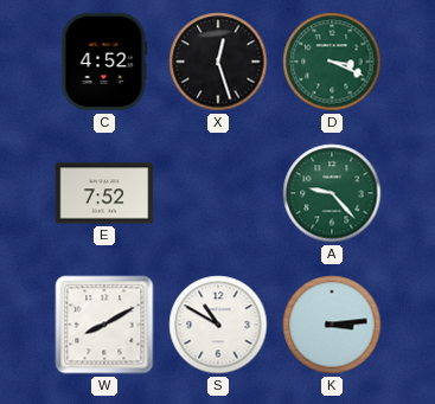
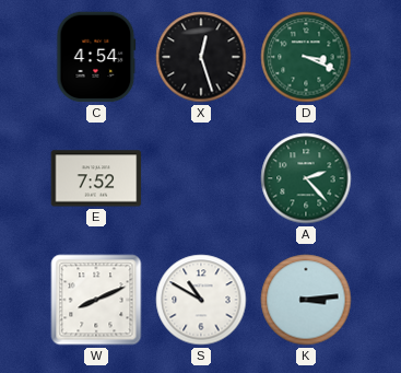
C: 4:52 -> 4:54 (96, 57)
A: 9:23 -> 2:23 (306, 178)
W: 8:10 -> 8:11 (96, 300)
